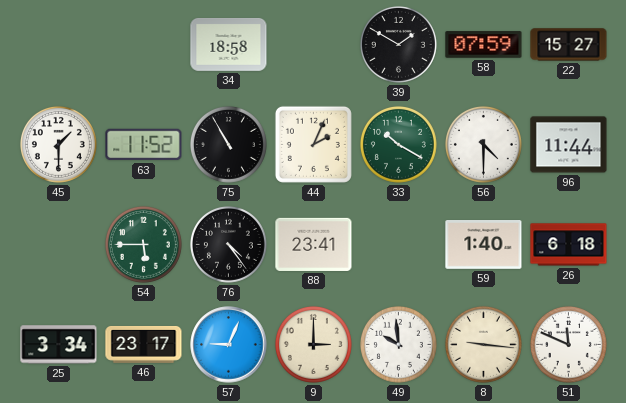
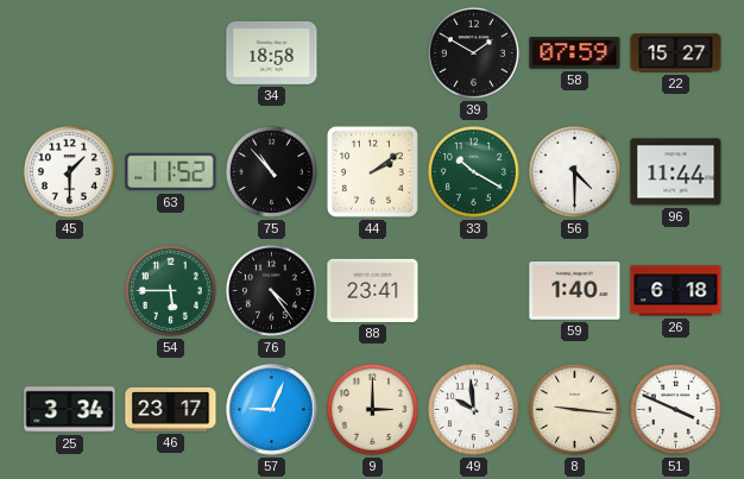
75: 10:55 -> 10:53 (271, 171)
44: 2:04 -> 2:09 (372, 171)
51: 11:49 -> 3:49 (675, 409)
